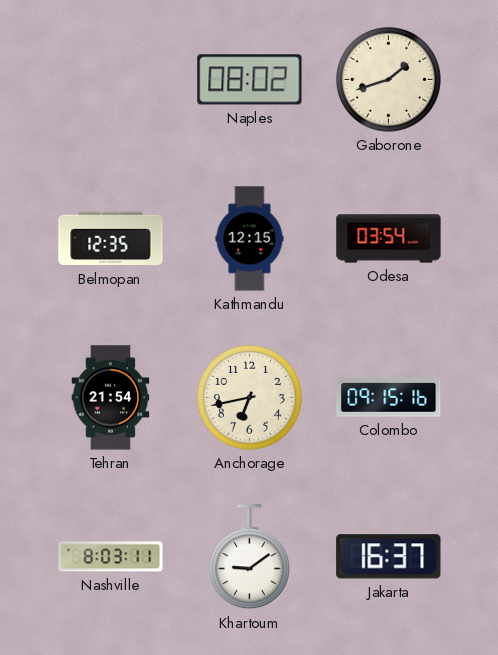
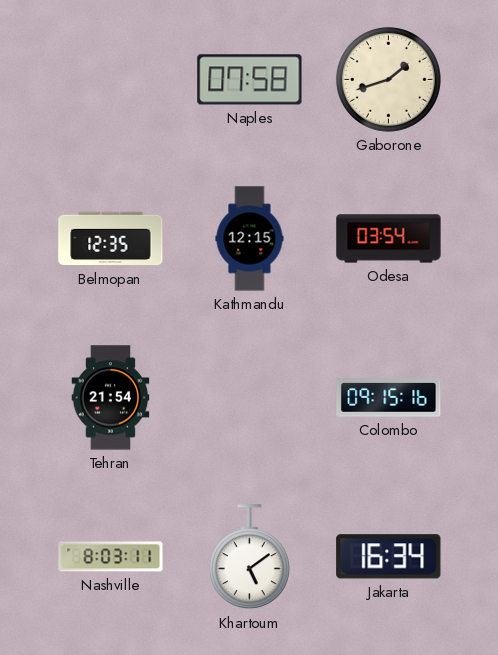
Naples: 08:02 -> 07:58 (250, 80)
Anchorage: 6:43 -> none (249, 397)
Khartoum: 9:09 -> 5:09 (249, 557)
Jakarta: 16:37 -> 16:34 (389, 557)
